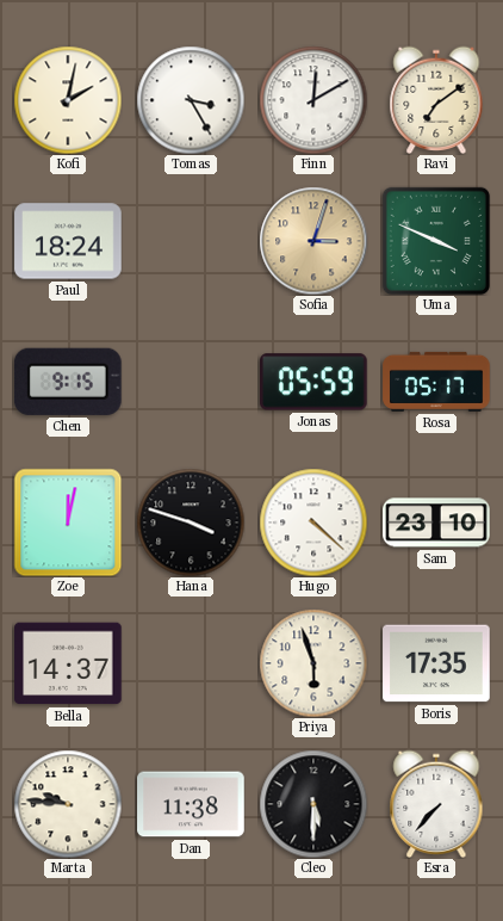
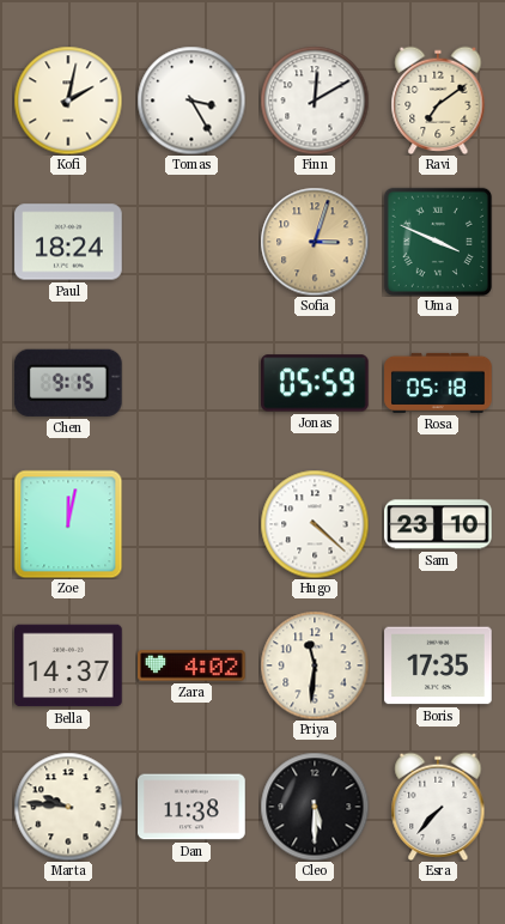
Rosa: 05:17 -> 05:18 (438, 383)
Hana: 3:48 -> none (191, 523)
Zara: none -> 4:02 (191, 665)
Priya: 5:57 -> 11:31 (315, 665)
